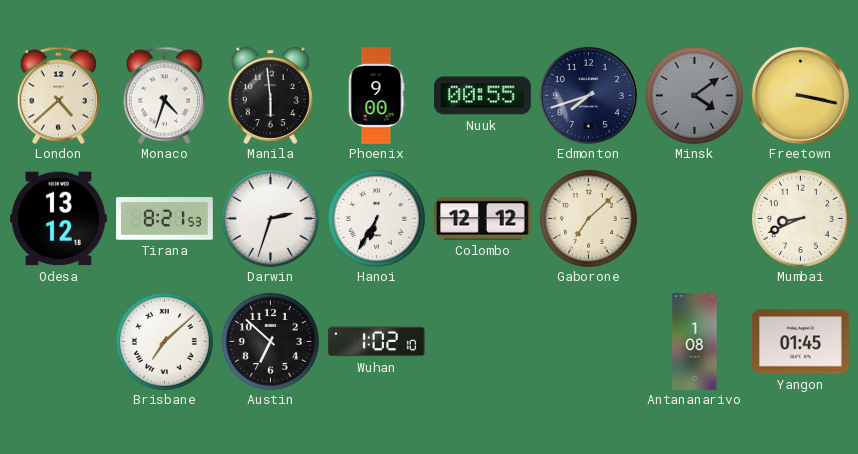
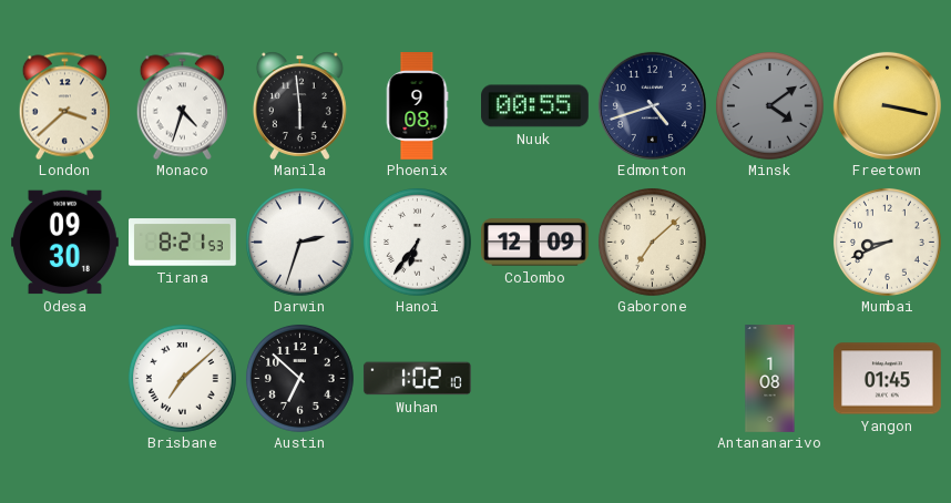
London: 4:38 -> 3:38 (64, 105)
Phoenix: 9:00 -> 9:08 (417, 106)
Edmonton: 7:42 -> 4:42 (652, 105)
Odesa: 13:12 -> 09:30 (65, 243)
Hanoi: 6:35 -> 6:36 (417, 242)
Colombo: 12:12 -> 12:09 (535, 243)
